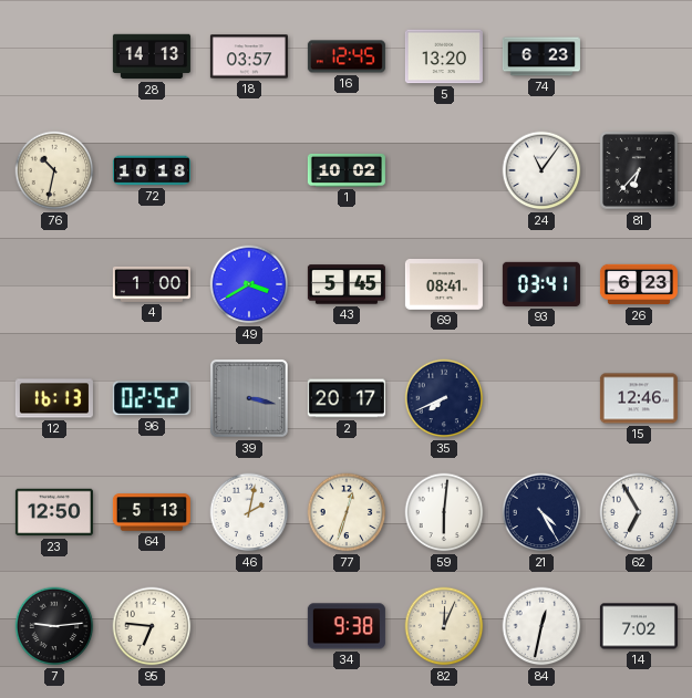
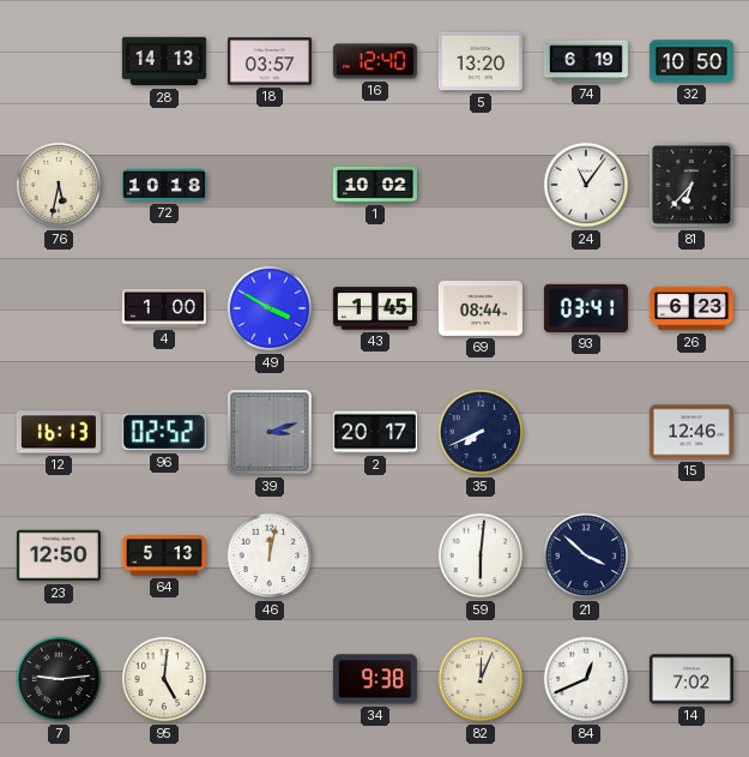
16: 12:45 -> 12:40 (375, 61)
74: 6:23 -> 6:19 (586, 61)
32: none -> 10:50 (691, 61)
76: 10:32 -> 5:32 (59, 185)
49: 3:40 -> 3:50 (270, 308)
43: 5:45 -> 1:45 (375, 308)
69: 08:41 -> 08:44 (481, 310)
39: 3:17 -> 3:12 (270, 432)
46: 2:02 -> 12:02 (270, 555)
77: 12:33 -> none (347, 512)
21: 4:25 -> 3:52 (586, 555)
62: 6:55 -> none (639, 512)
95: 6:46 -> 5:01 (164, 679)
84: 12:32 -> 12:41 (586, 679)
